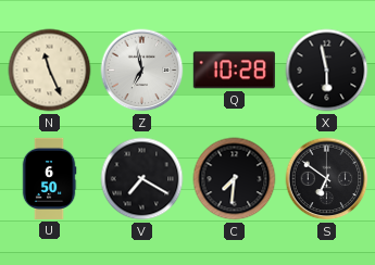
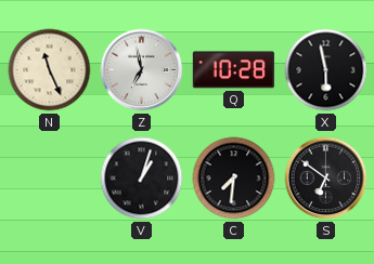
U: 6:50 -> none (49, 178)
V: 7:20 -> 1:03 (142, 179)
